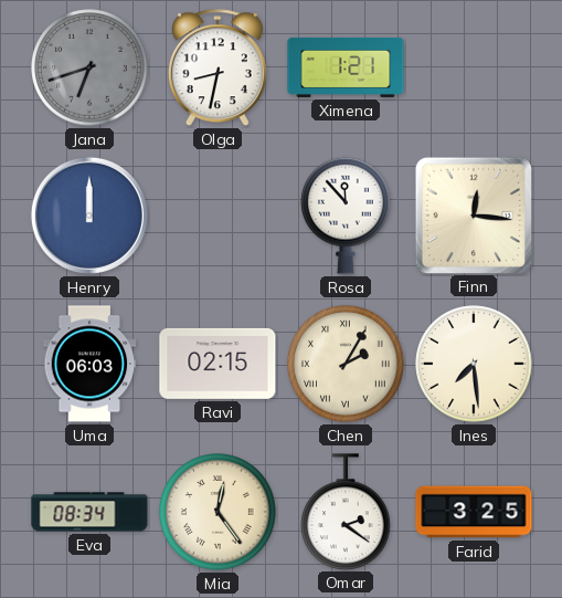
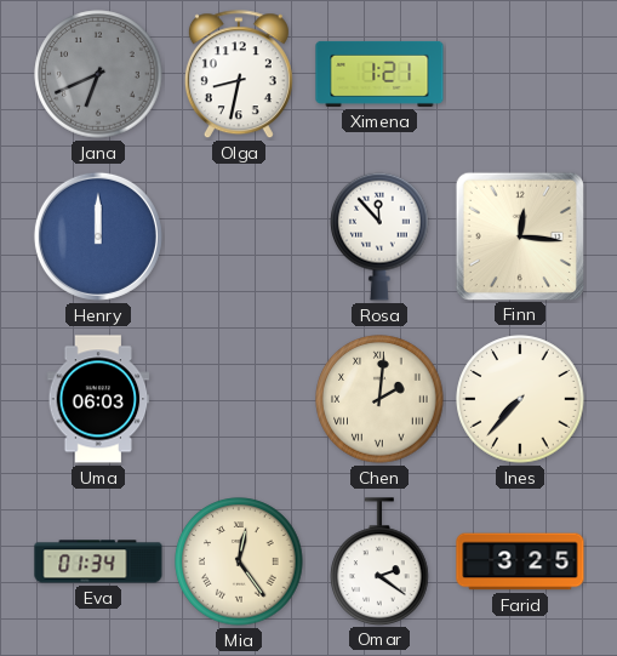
Jana: 6:42 -> 6:41 (98, 74)
Ravi: 02:15 -> none (218, 364)
Chen: 2:05 -> 2:01 (379, 399)
Ines: 7:29 -> 7:37 (520, 399)
Eva: 08:34 -> 01:34 (98, 561)
